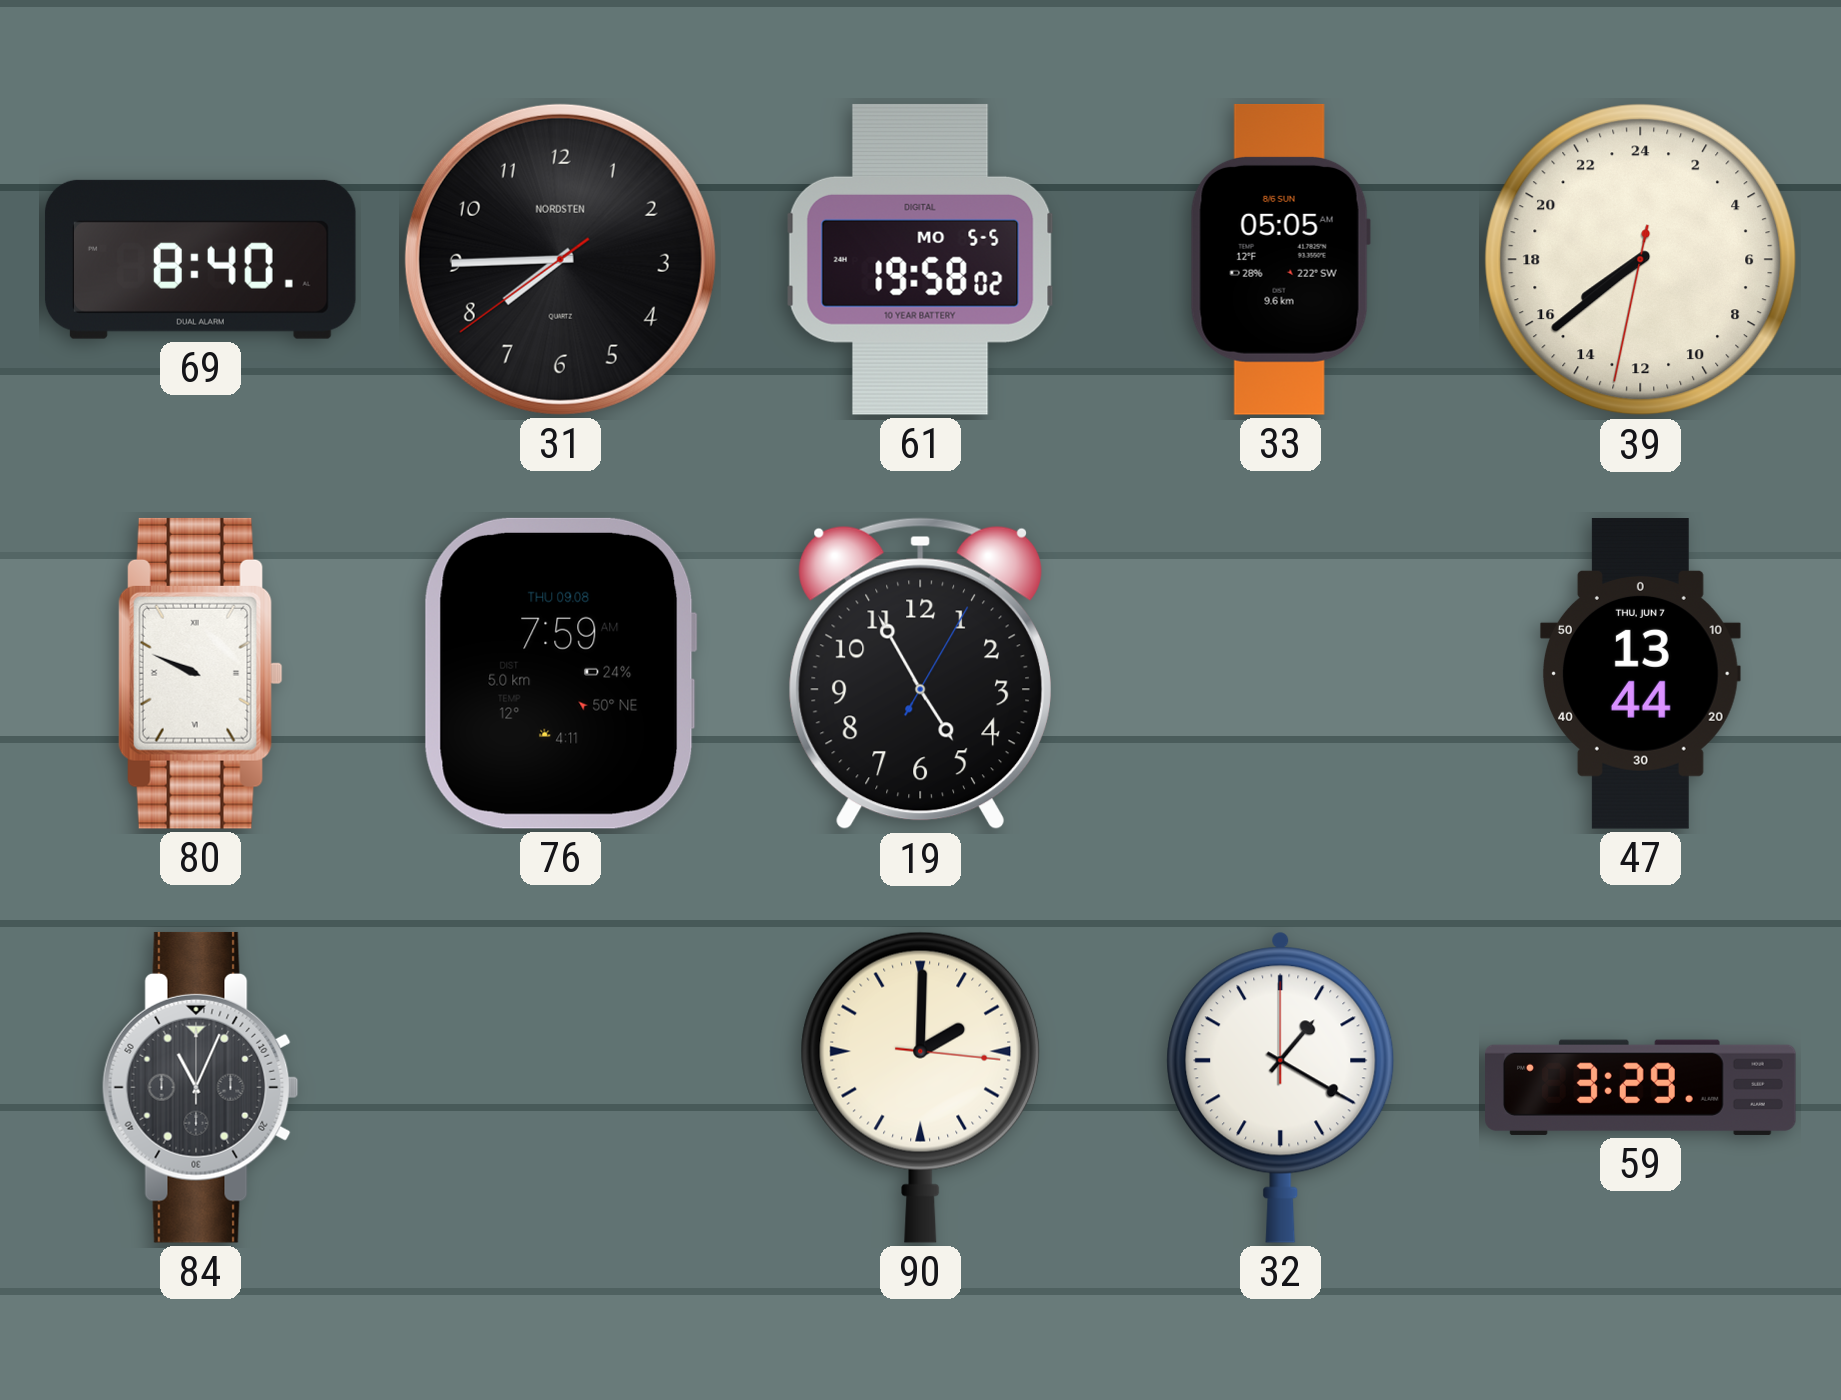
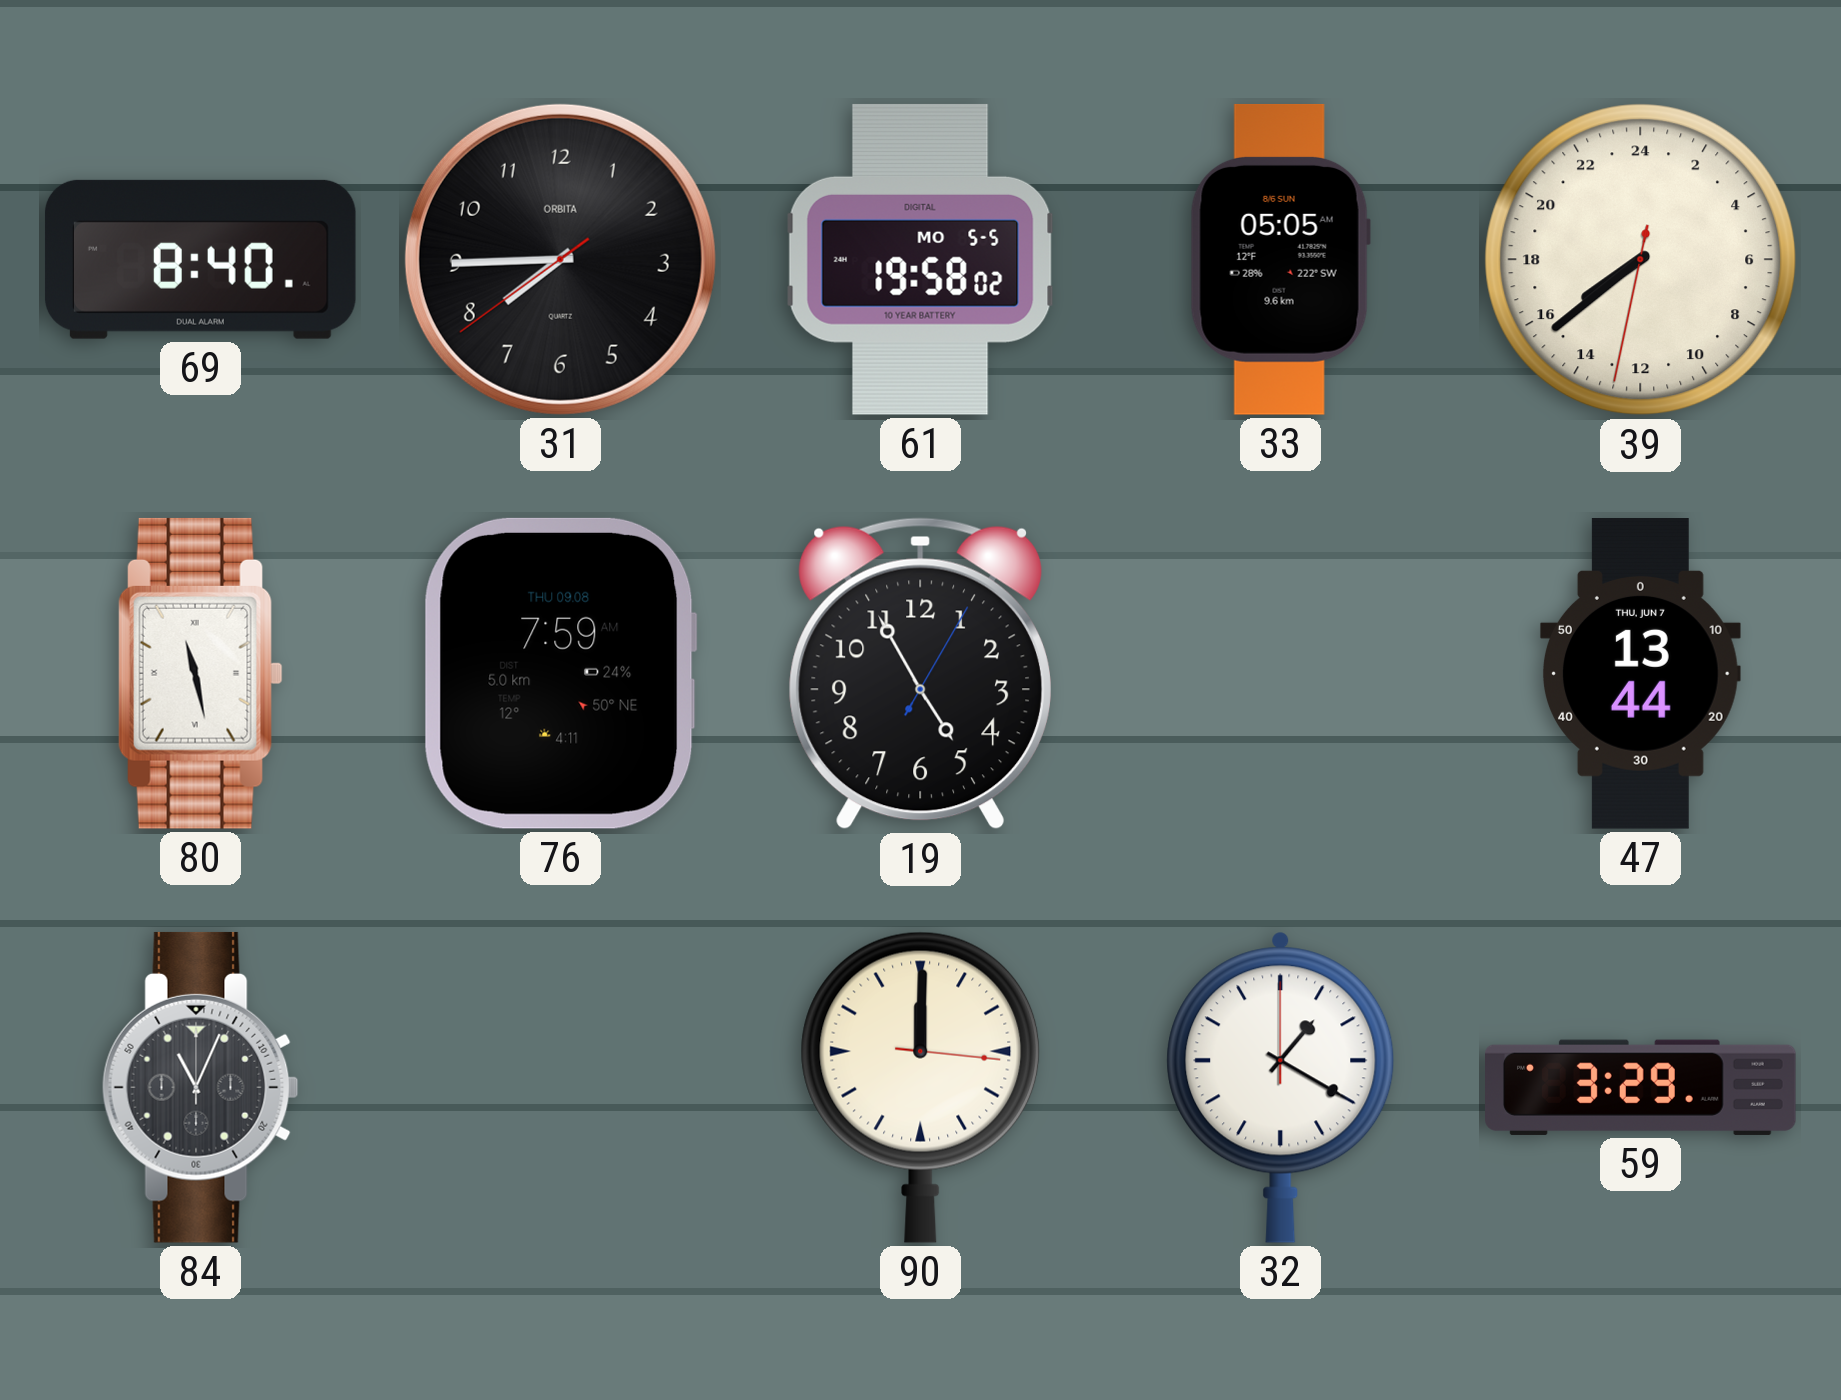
31 brand: NORDSTEN -> ORBITA (560, 259)
80: 9:49 -> 11:28 (200, 673)
90: 2:00 -> 12:00 (921, 1087)
